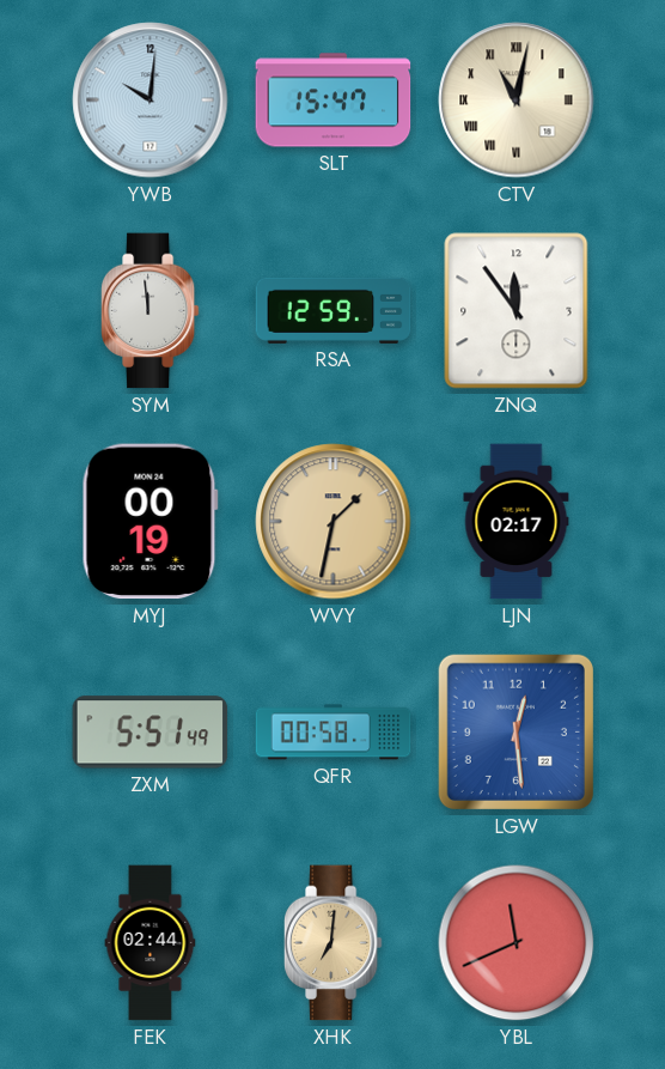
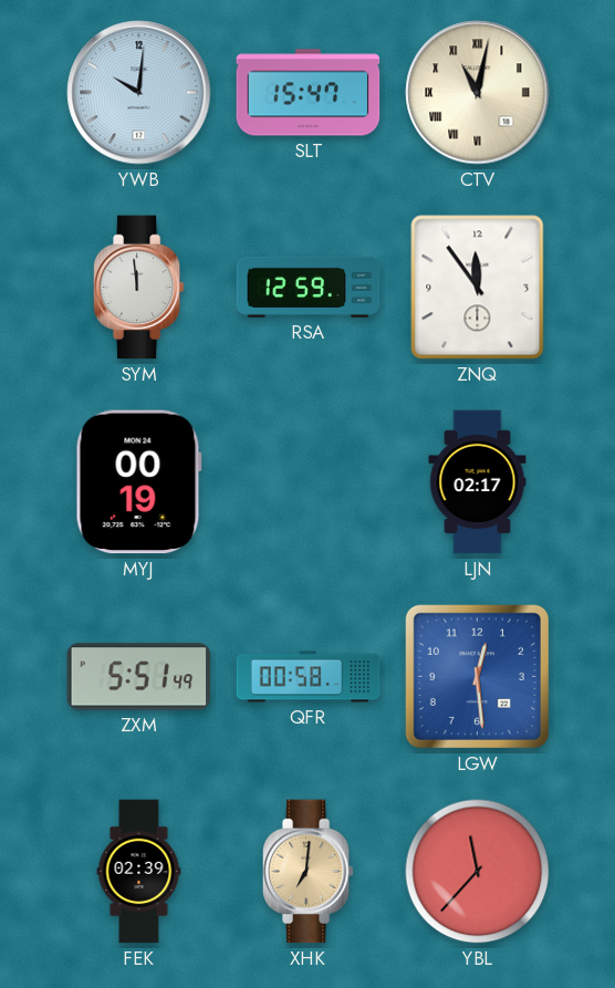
WVY: 1:32 -> none (334, 522)
FEK: 02:44 -> 02:39 (139, 872)
YBL: 11:41 -> 11:37 (478, 872)
